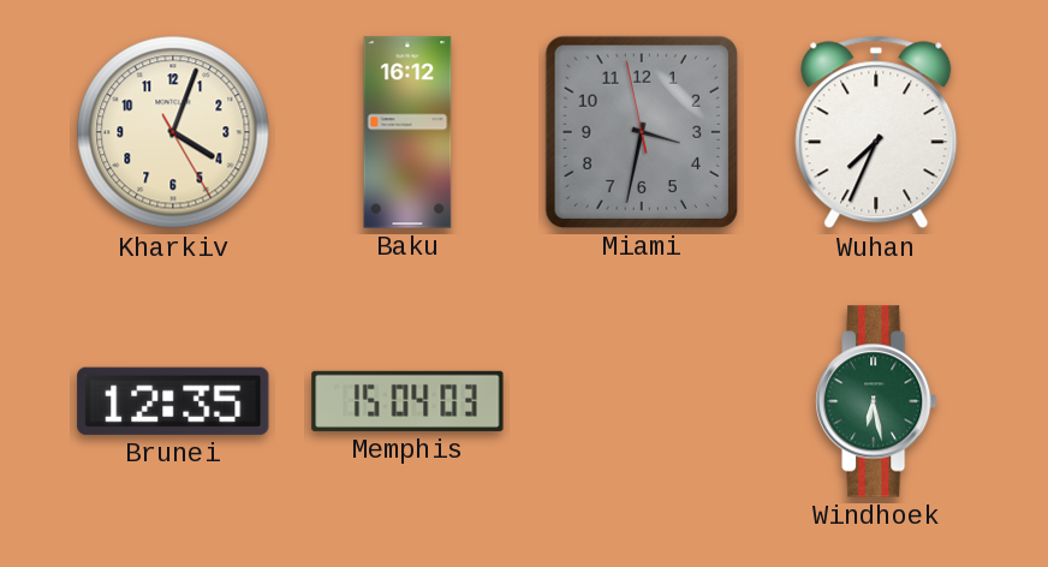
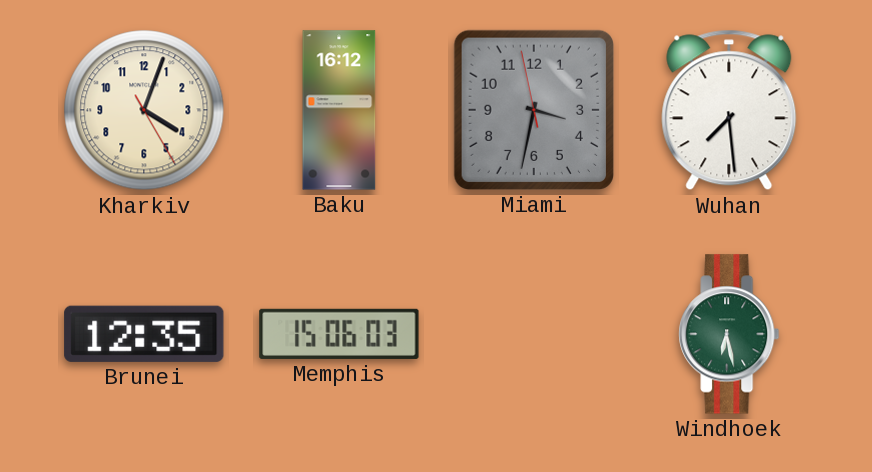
Wuhan: 7:34 -> 7:29 (729, 110)
Memphis: 15:04 -> 15:06 (339, 334)
